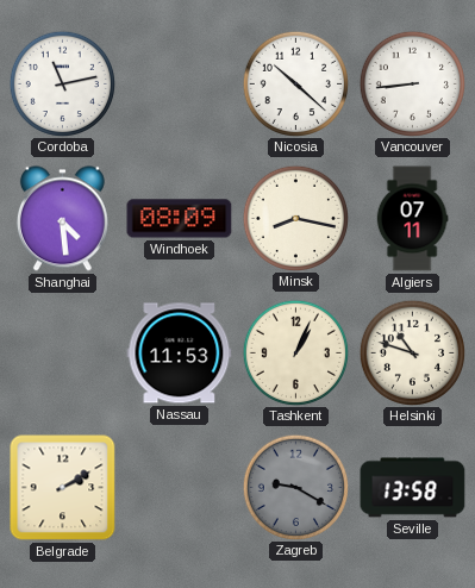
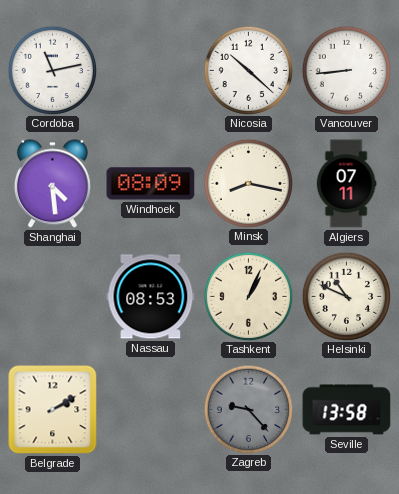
Nassau: 11:53 -> 08:53 (151, 297)
Helsinki: 10:48 -> 10:49 (346, 296)
Zagreb: 9:20 -> 9:23 (248, 409)
